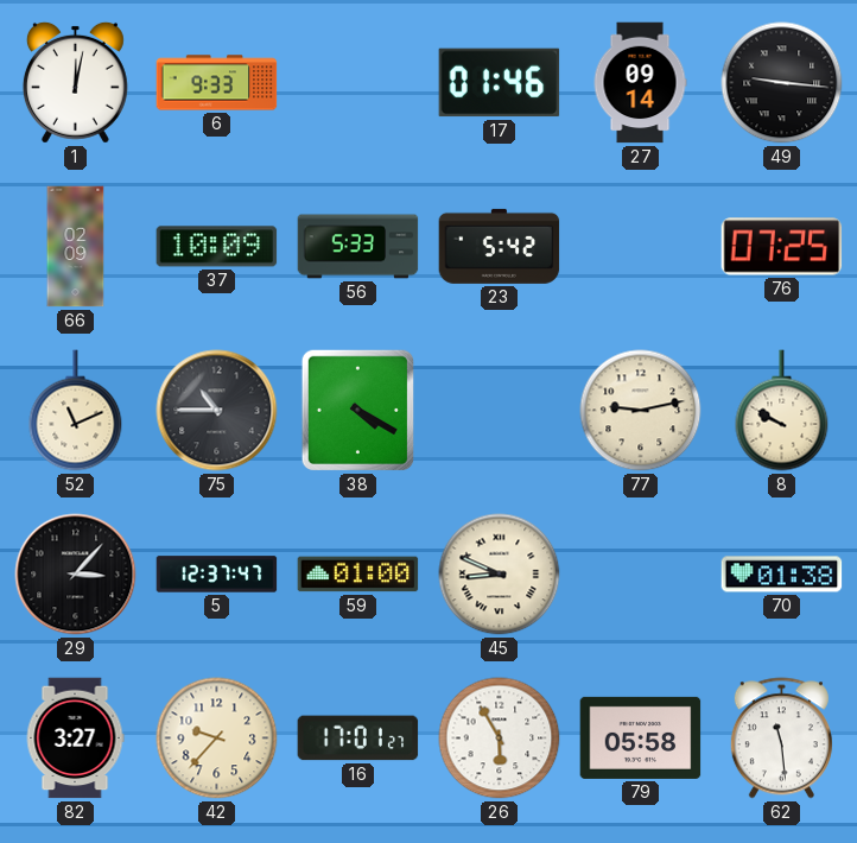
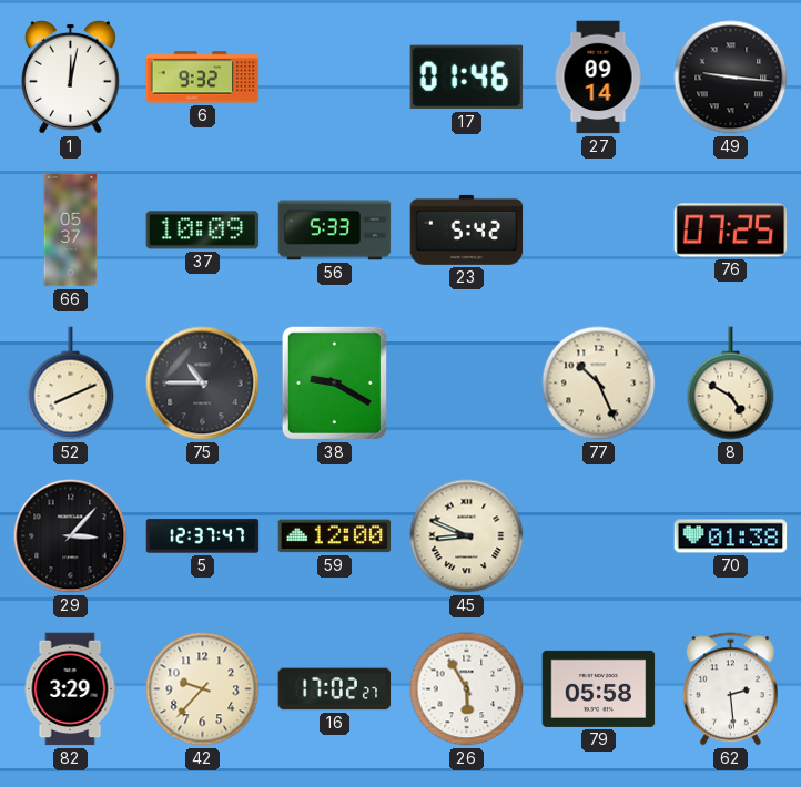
6: 9:33 -> 9:32 (203, 78)
66: 02:09 -> 05:37 (71, 231)
52: 11:11 -> 8:11 (71, 384)
38: 4:20 -> 9:20 (334, 382)
77: 9:13 -> 10:26 (599, 384)
8: 9:50 -> 4:50 (731, 384)
59: 01:00 -> 12:00 (335, 536)
82: 3:27 -> 3:29 (70, 689)
16: 17:01 -> 17:02 (335, 689)
62: 11:29 -> 2:29 (730, 689)
